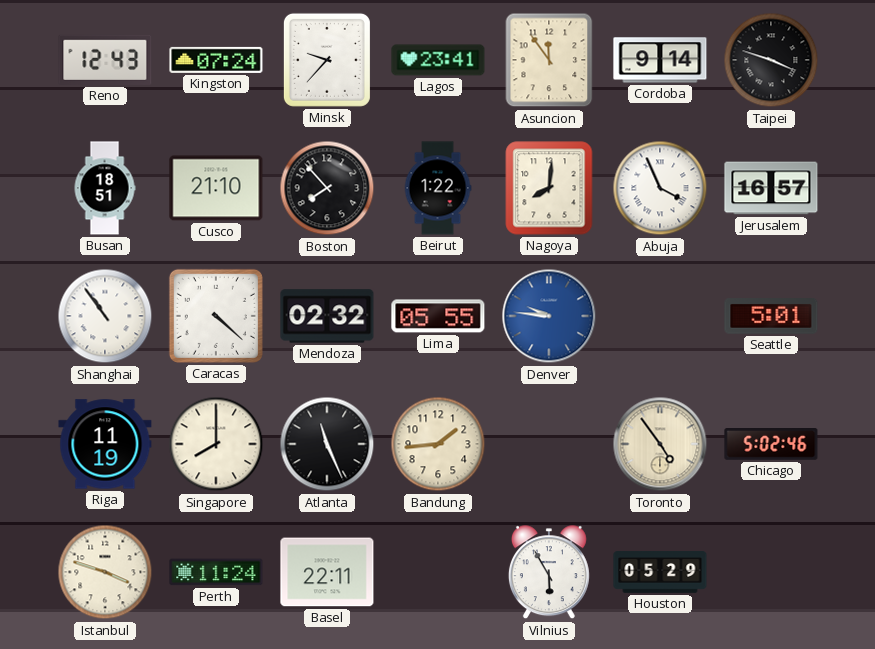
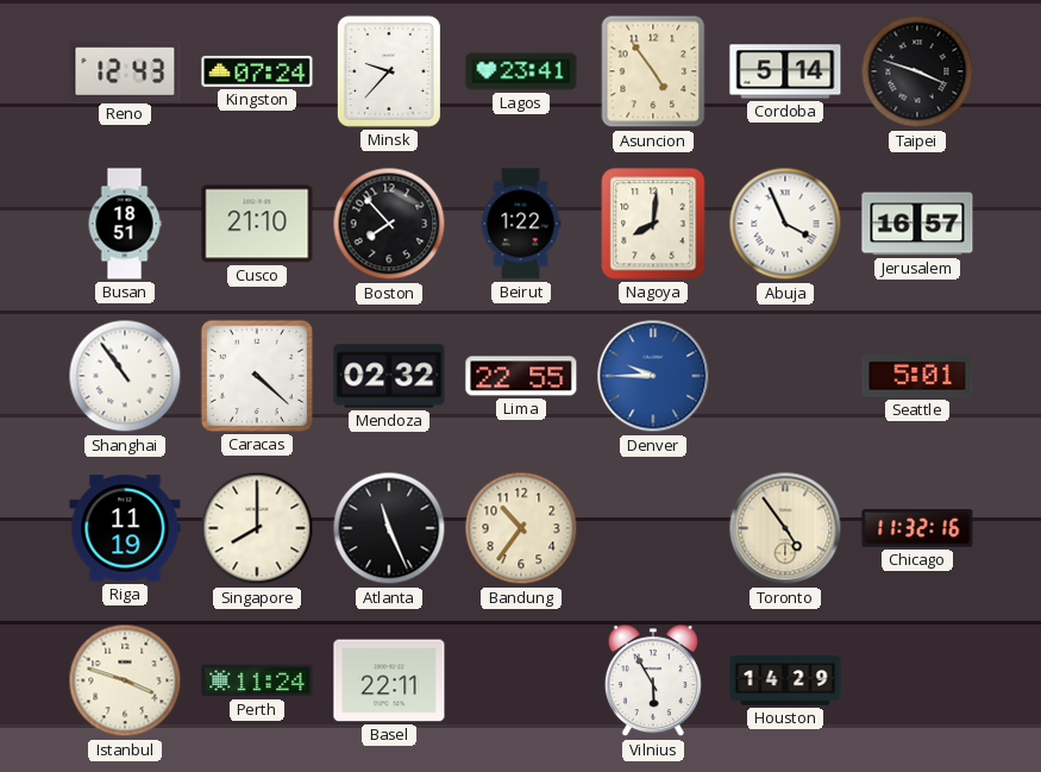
Asuncion: 11:54 -> 4:54 (653, 71)
Cordoba: 9:14 -> 5:14 (785, 71)
Lima: 05:55 -> 22:55 (521, 376)
Denver: 9:46 -> 9:45 (653, 376)
Bandung: 1:44 -> 10:36 (521, 528)
Chicago: 5:02 -> 11:32 (917, 528)
Houston: 05:29 -> 14:29 (785, 680)
